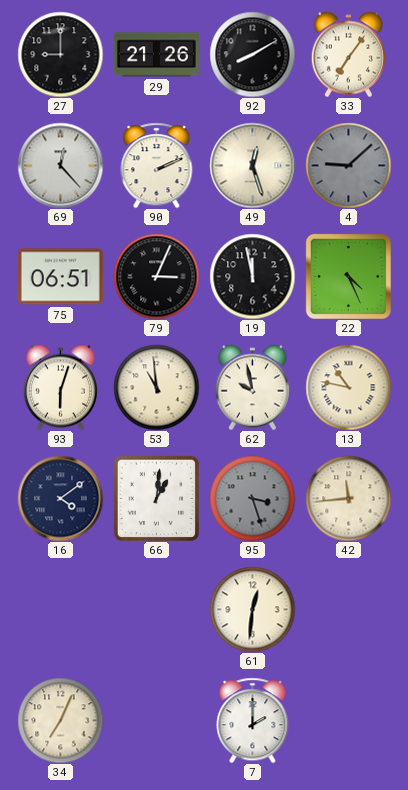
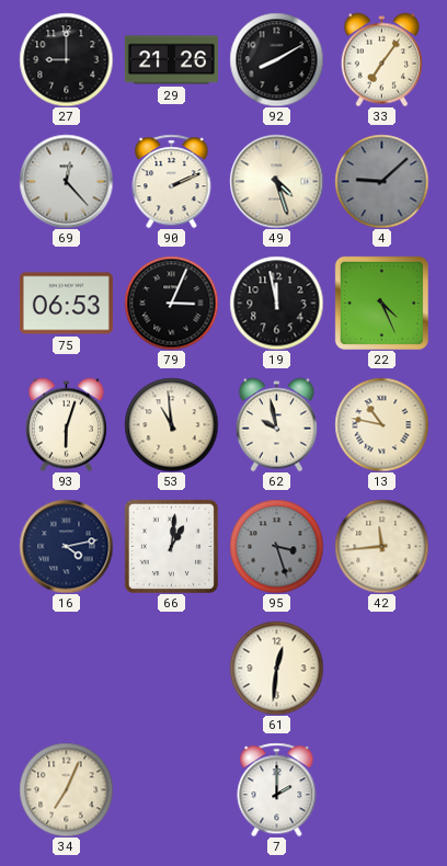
49: 12:27 -> 4:27 (276, 181)
75: 06:51 -> 06:53 (66, 304)
16: 4:09 -> 4:13 (66, 546)
